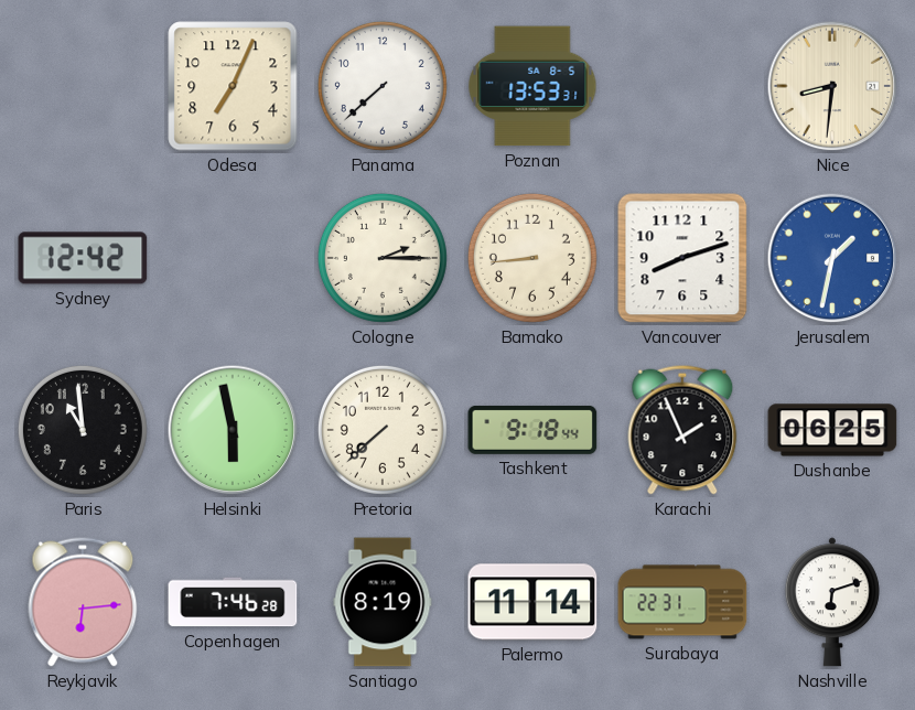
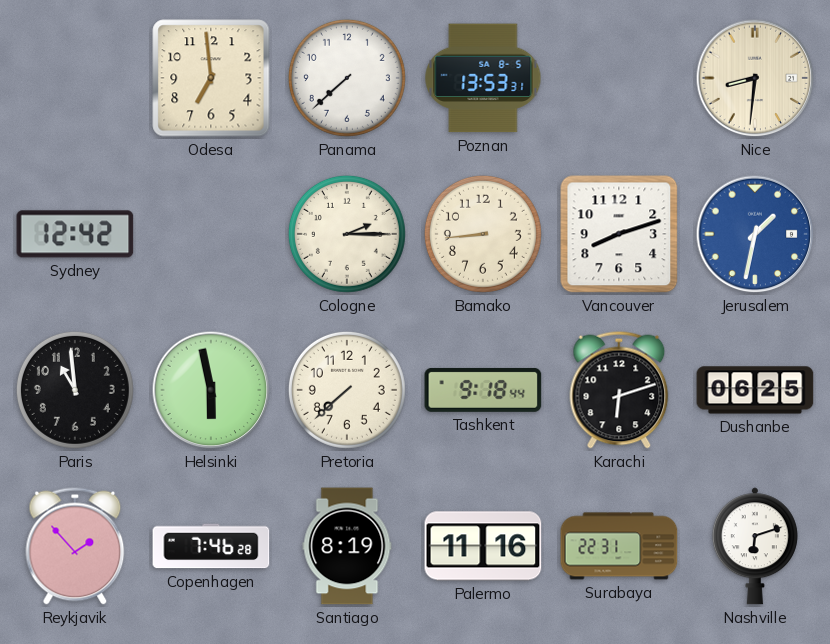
Odesa: 7:04 -> 6:59 (211, 78)
Karachi: 1:56 -> 6:12 (619, 390)
Reykjavik: 6:14 -> 1:53 (75, 546)
Palermo: 11:14 -> 11:16 (483, 546)
